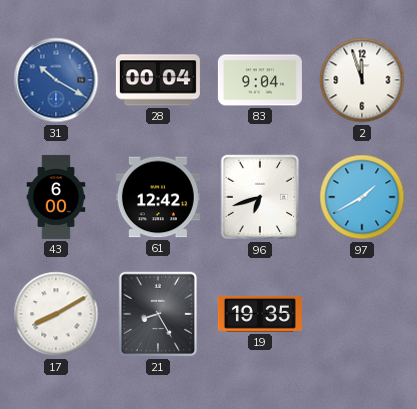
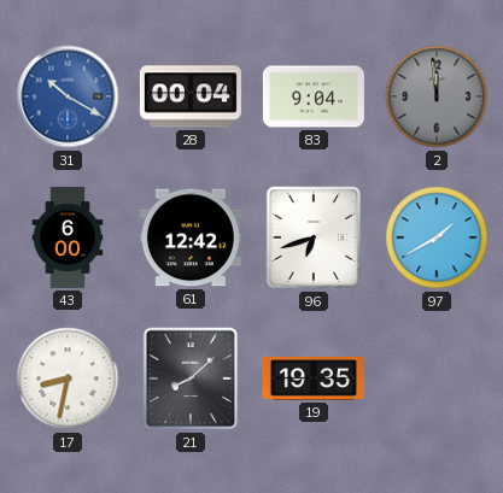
2: 11:57 -> 11:59 (437, 96)
2 dial: white -> grey (437, 96)
17: 8:10 -> 8:32 (68, 378)
21: 8:25 -> 8:08 (191, 378)
